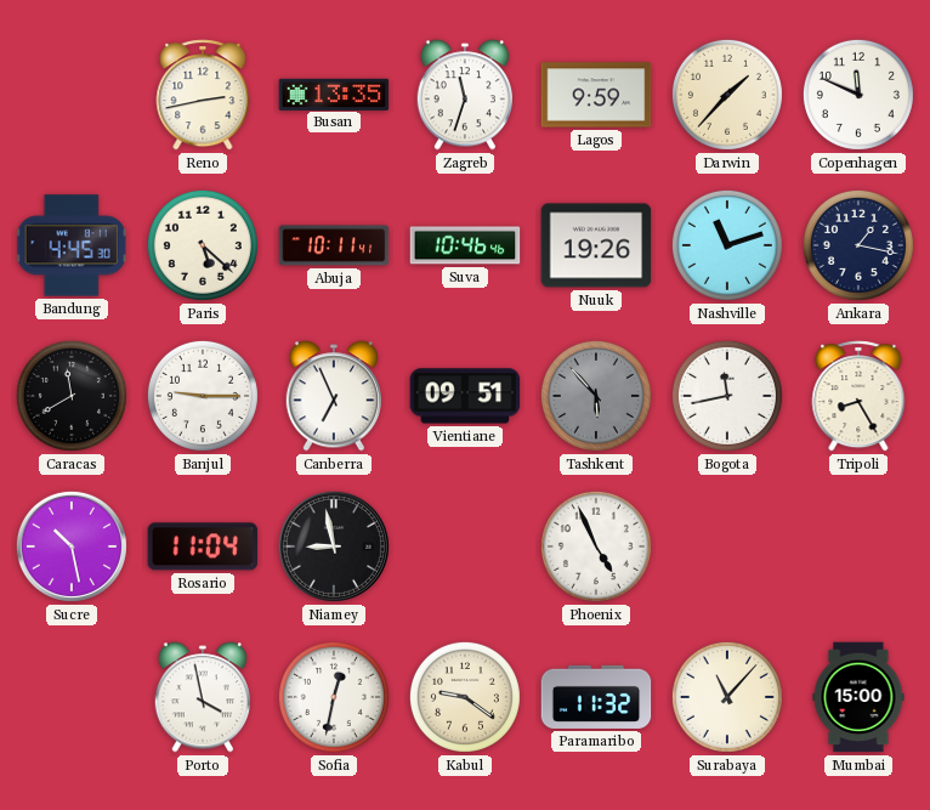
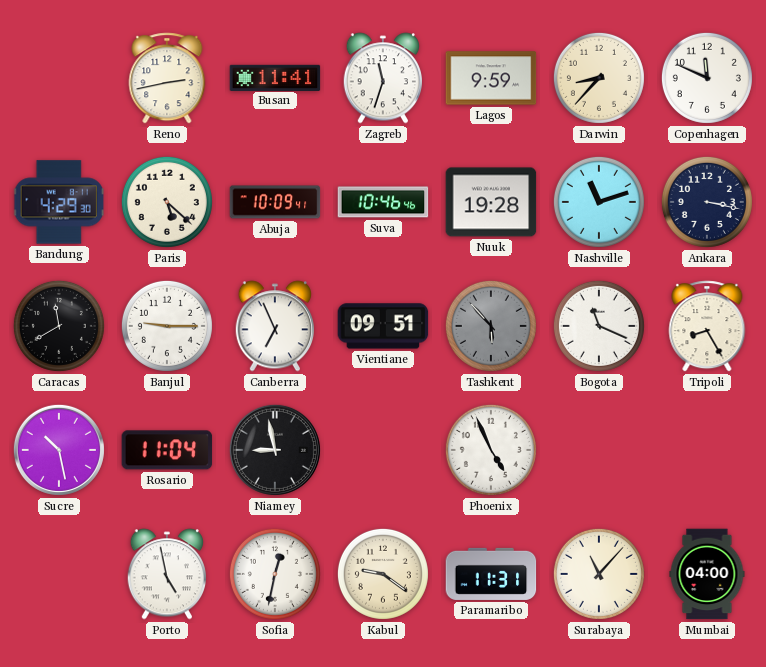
Busan: 13:35 -> 11:41 (275, 77)
Darwin: 1:37 -> 8:37 (599, 78)
Bandung: 4:45 -> 4:29 (59, 202)
Abuja: 10:11 -> 10:09 (275, 202)
Nuuk: 19:26 -> 19:28 (491, 202)
Ankara: 1:17 -> 3:17 (707, 202)
Bogota: 11:43 -> 11:19 (599, 326)
Porto: 3:58 -> 4:58 (166, 574)
Paramaribo: 11:32 -> 11:31 (491, 574)
Mumbai: 15:00 -> 04:00 (707, 574)
